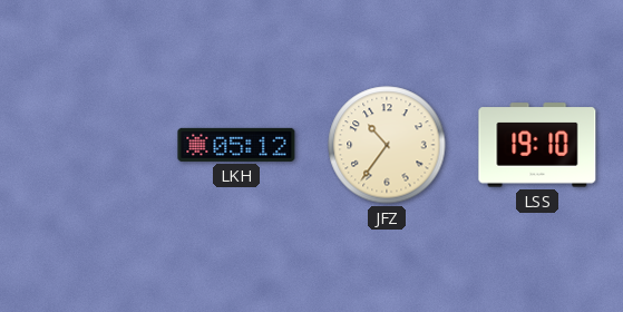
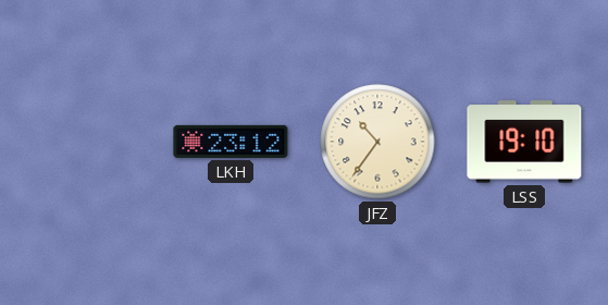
LKH: 05:12 -> 23:12 (231, 142)
